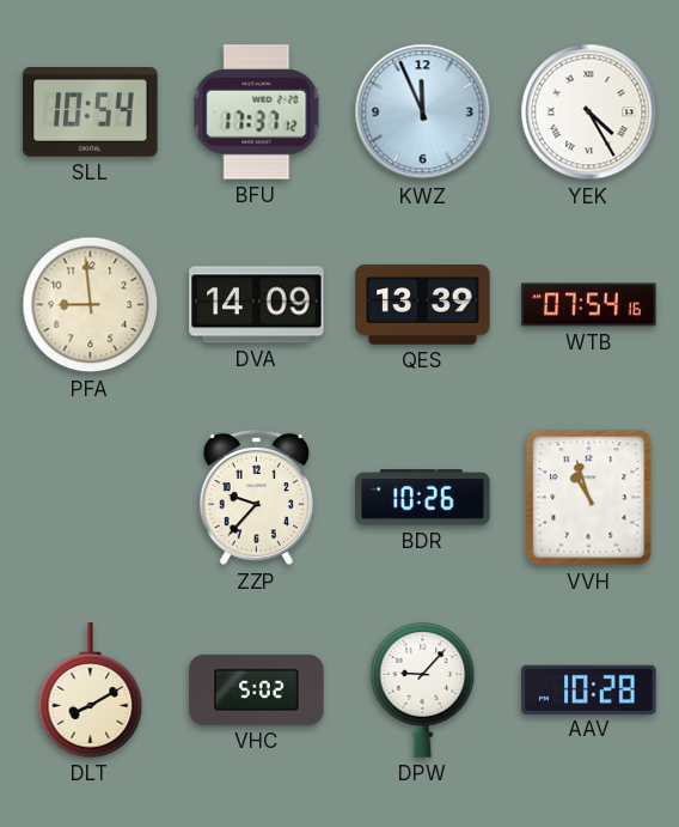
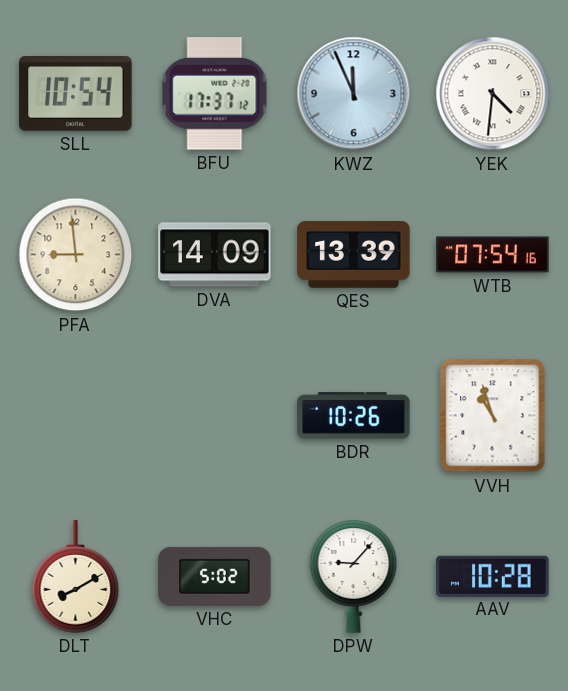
YEK: 4:25 -> 4:31 (493, 94)
ZZP: 9:37 -> none (256, 498)
